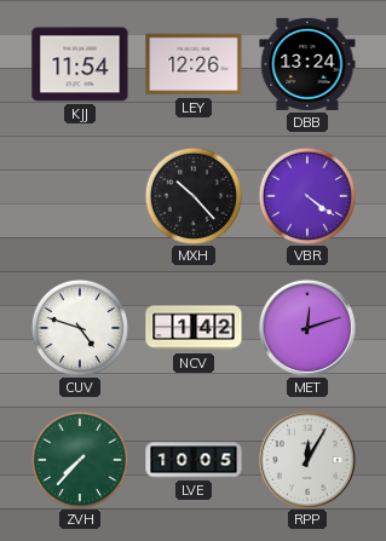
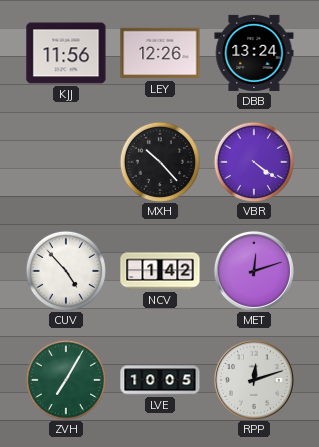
KJJ: 11:54 -> 11:56 (66, 53)
CUV: 4:48 -> 4:53 (65, 270)
ZVH: 7:37 -> 7:05 (65, 379)
RPP: 12:05 -> 12:12 (254, 380)
